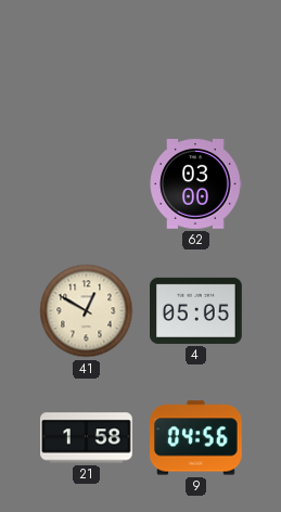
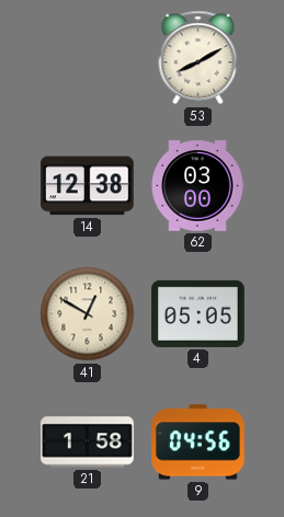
53: none -> 8:10 (198, 58)
14: none -> 12:38 (88, 186)
